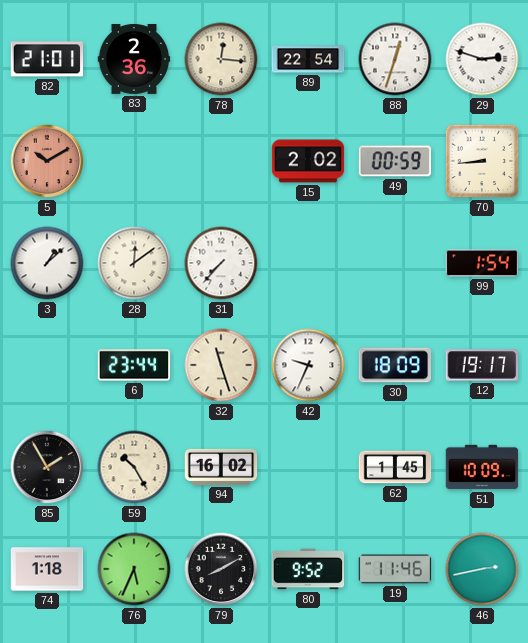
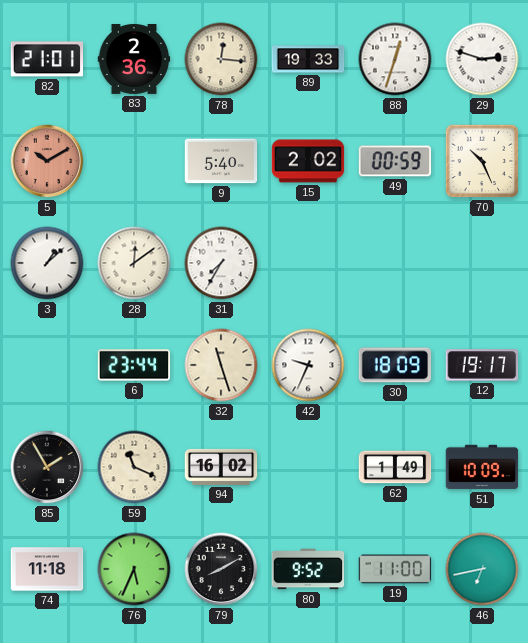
89: 22:54 -> 19:33 (308, 59)
9: none -> 5:40 (221, 161)
70: 8:44 -> 10:26 (482, 161)
31: 7:37 -> 7:35 (221, 263)
99: 1:54 -> none (482, 263)
59: 10:25 -> 11:19 (134, 467)
62: 1:45 -> 1:49 (395, 467)
74: 1:18 -> 11:18 (47, 569)
19: 11:46 -> 11:00 (395, 569)
46: 2:43 -> 6:43 (482, 569)
